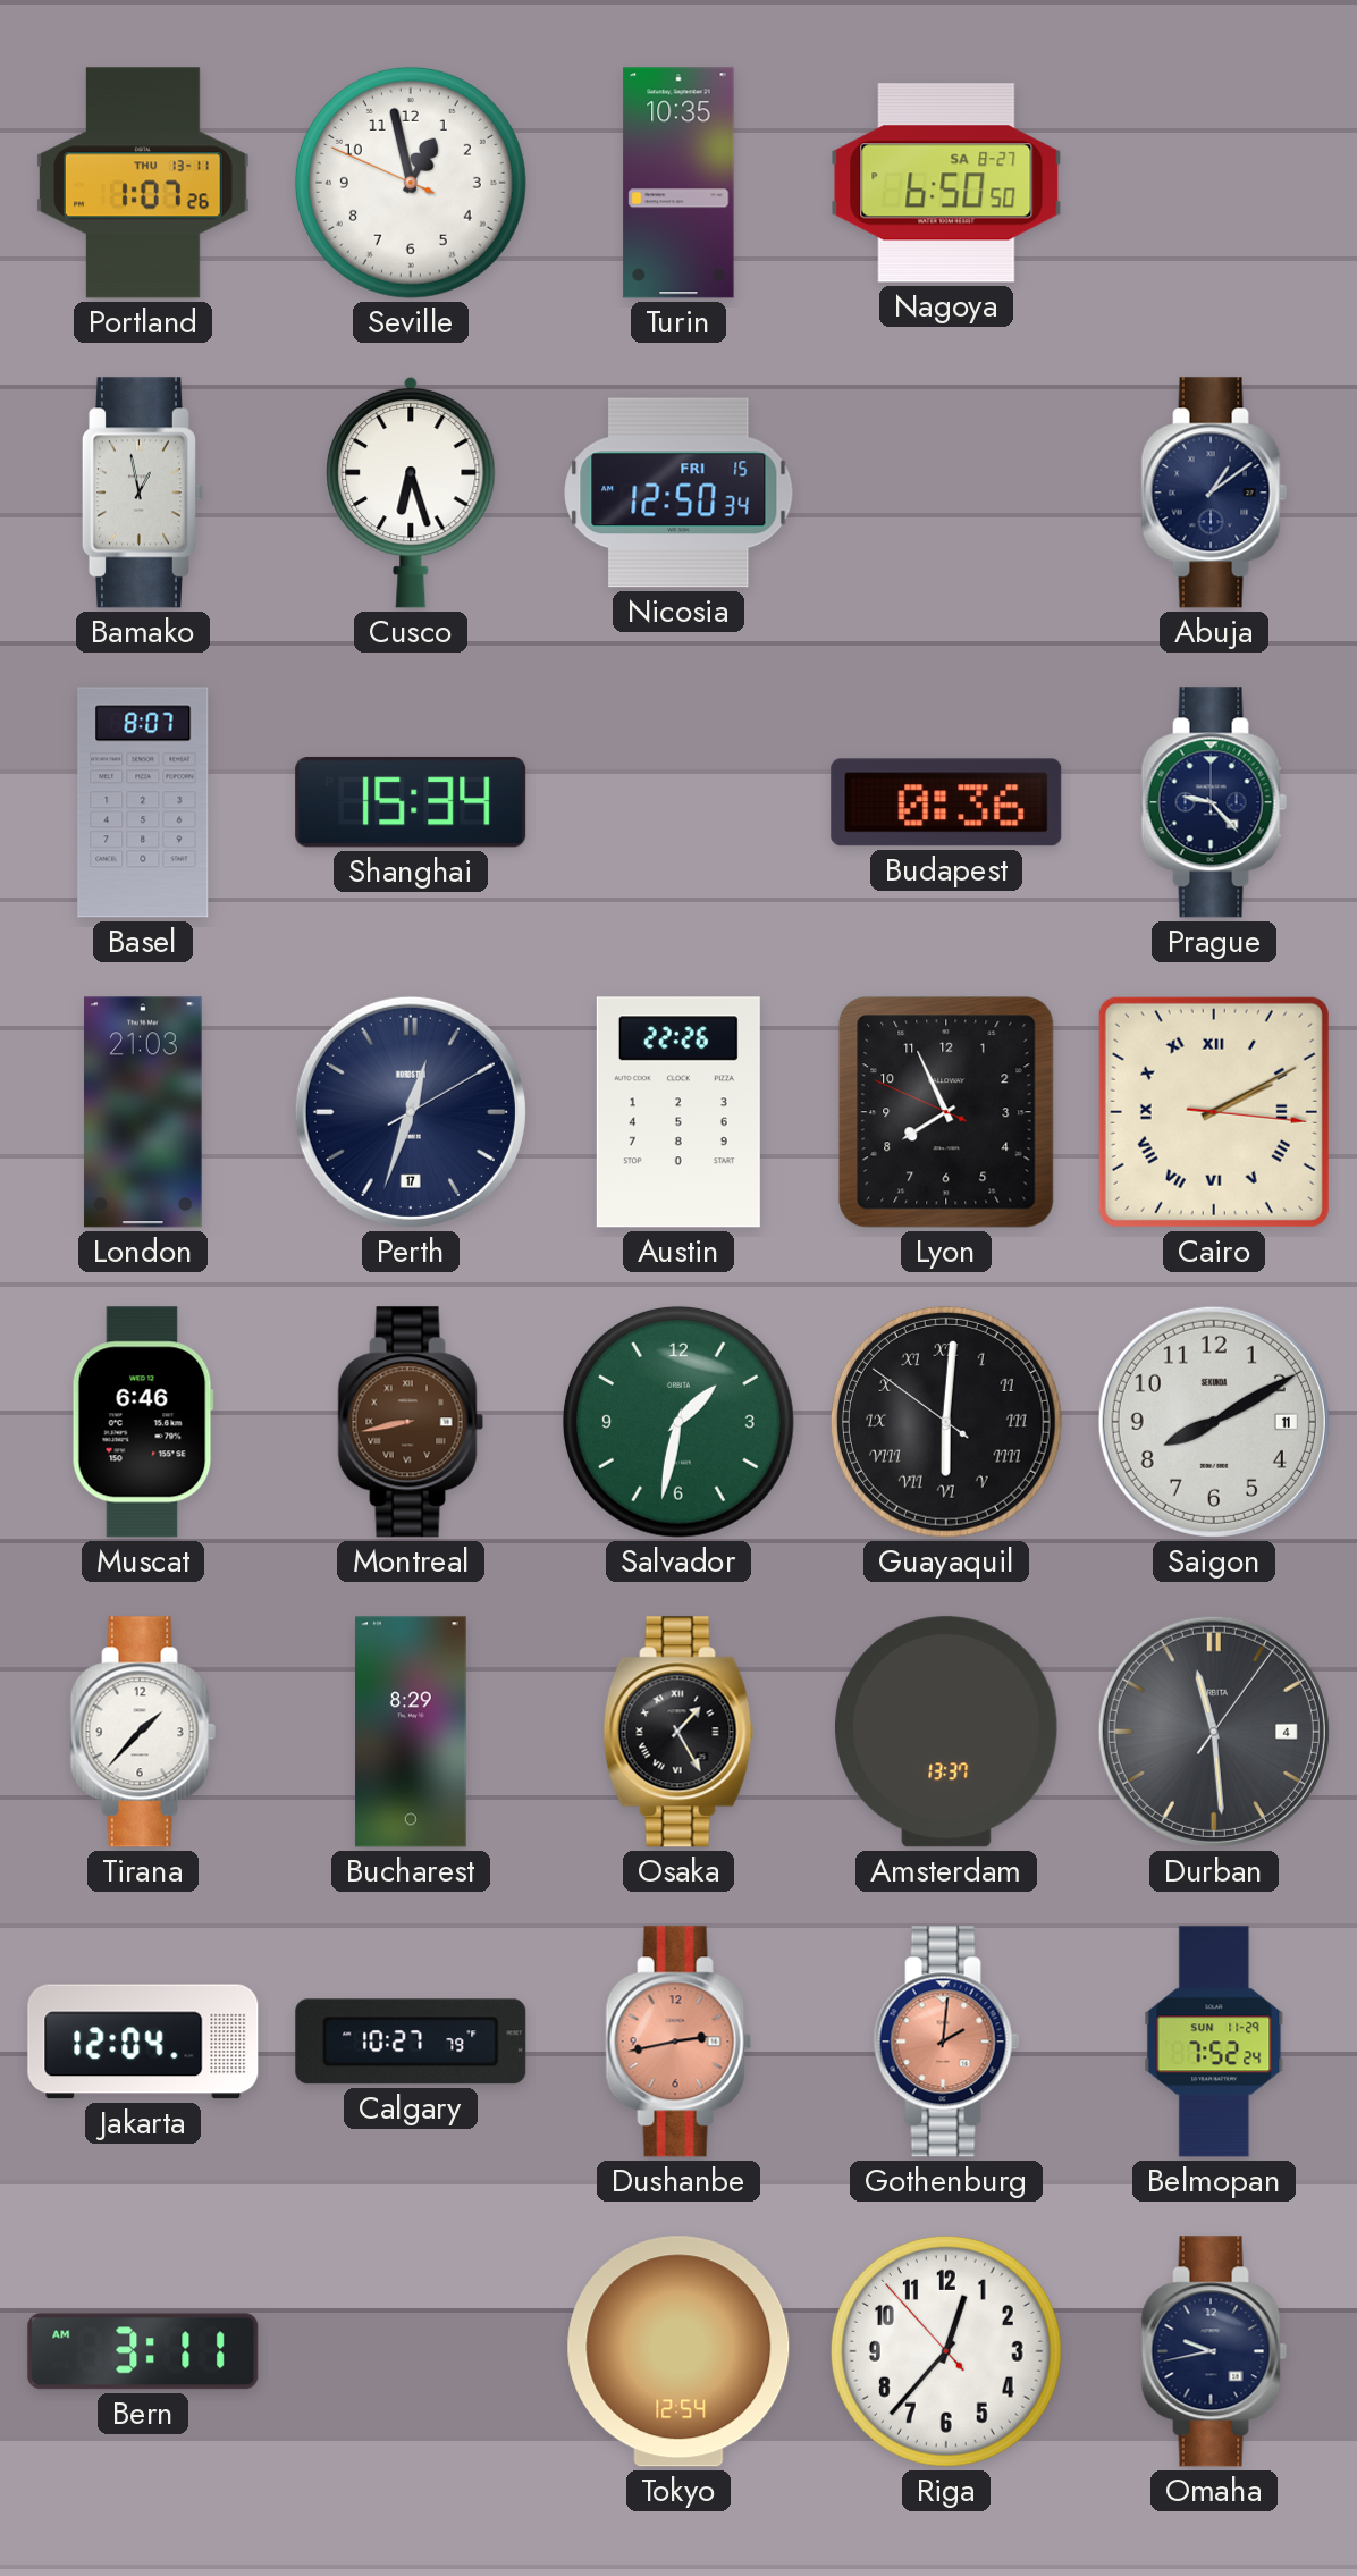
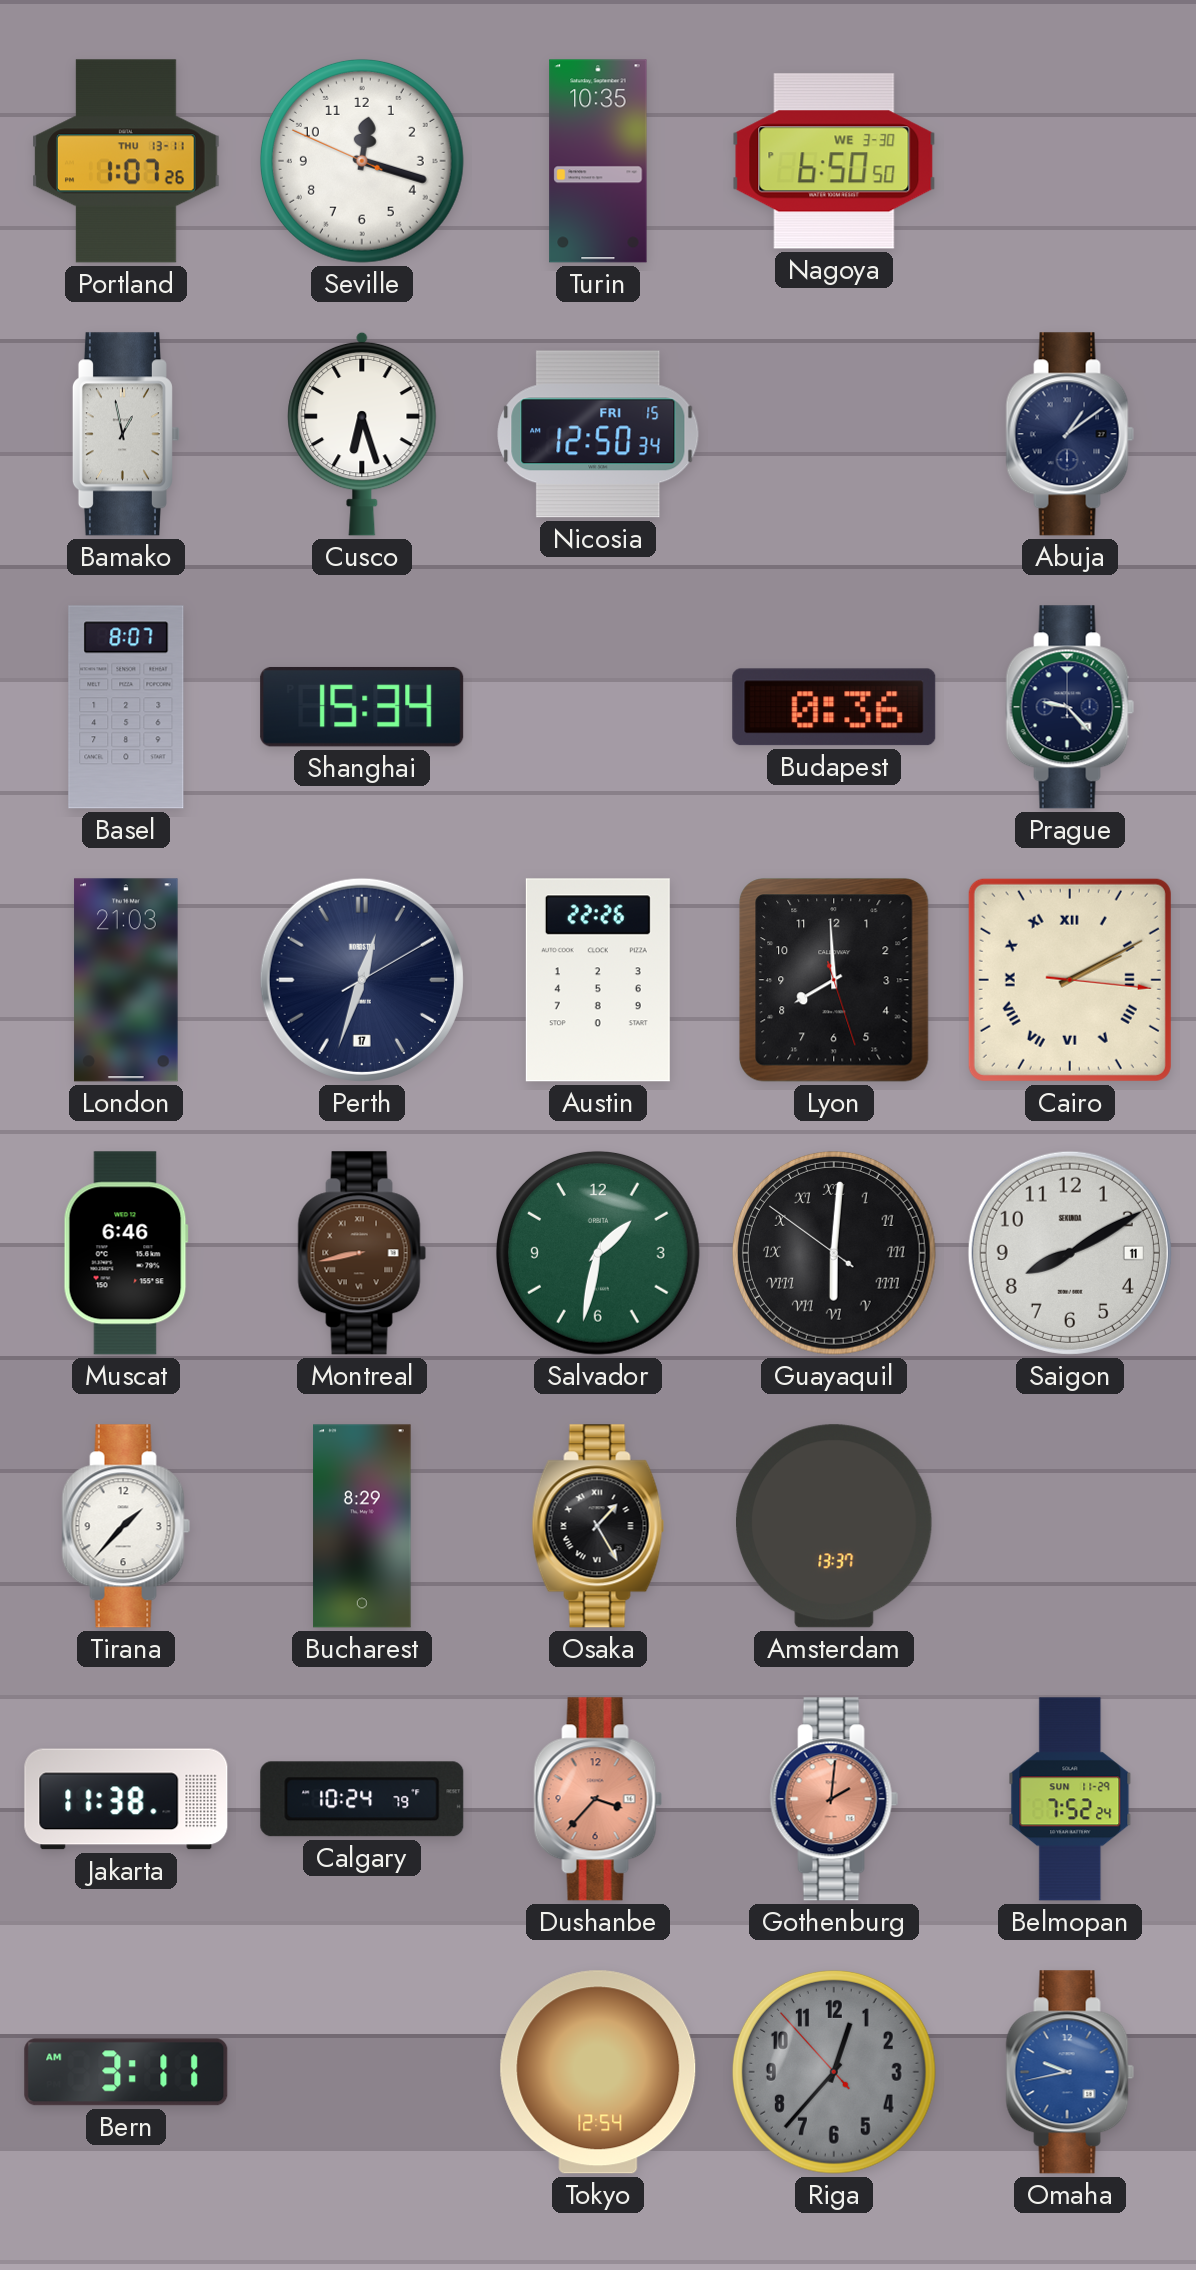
Seville: 12:57 -> 12:17 (362, 161)
Nagoya date: SA 8-27 -> WE 3-30 (834, 161)
Lyon: 7:55 -> 7:59 (834, 980)
Durban: 11:29 -> none (1214, 1732)
Jakarta: 12:04 -> 11:38 (126, 1799)
Calgary: 10:27 -> 10:24 (362, 1799)
Dushanbe: 2:43 -> 3:37 (598, 1799)
Riga dial: white -> grey (834, 2072)
Omaha dial: navy -> blue (1070, 2072)
